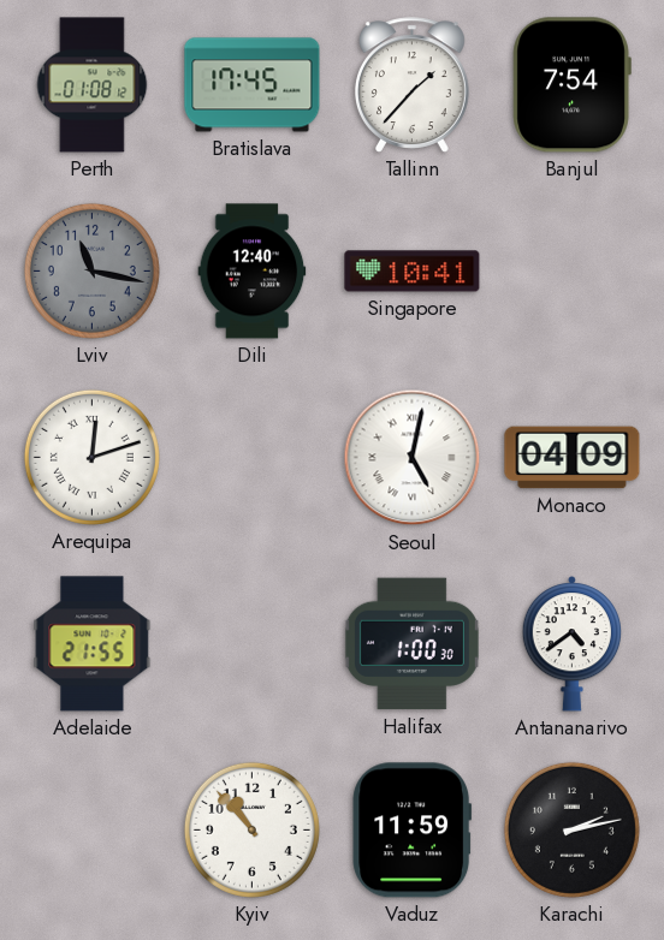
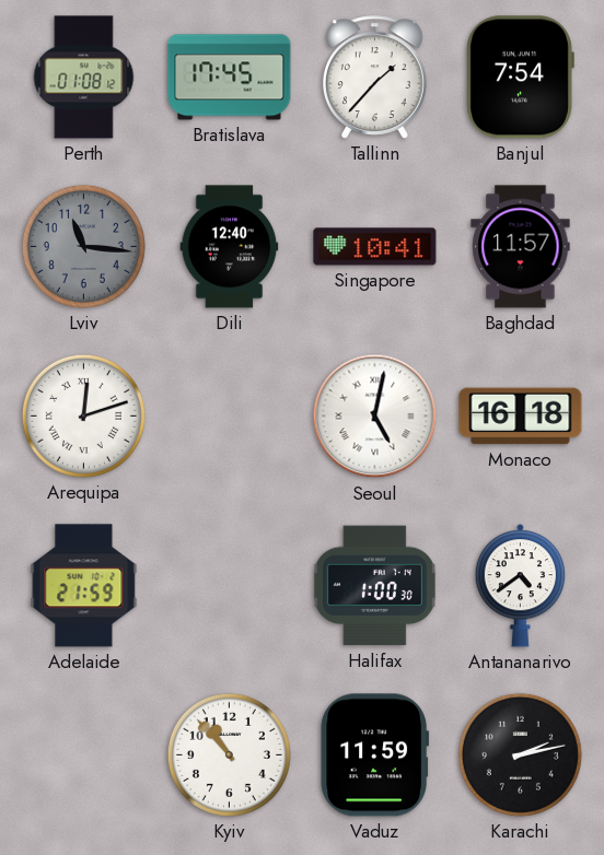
Lviv: 11:17 -> 11:16 (83, 246)
Baghdad: none -> 11:57 (521, 247)
Monaco: 04:09 -> 16:18 (521, 417)
Adelaide: 21:55 -> 21:59 (84, 586)
